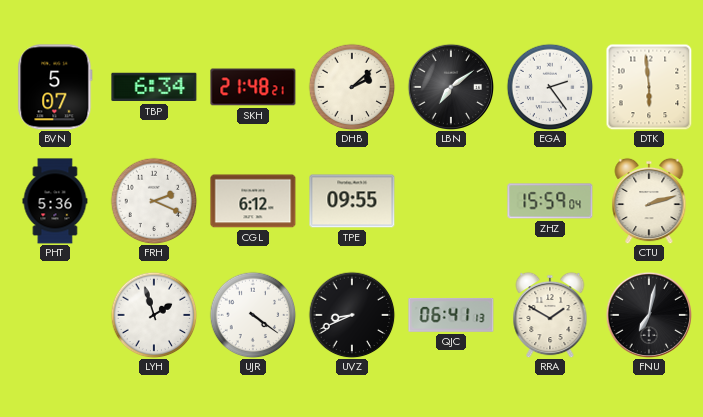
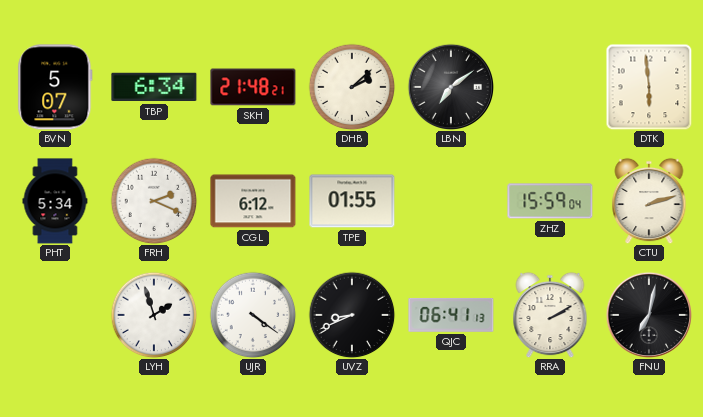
EGA: 2:24 -> none (550, 87)
PHT: 5:36 -> 5:34 (55, 201)
TPE: 09:55 -> 01:55 (352, 201)
RRA: 1:50 -> 2:10 (550, 315)
